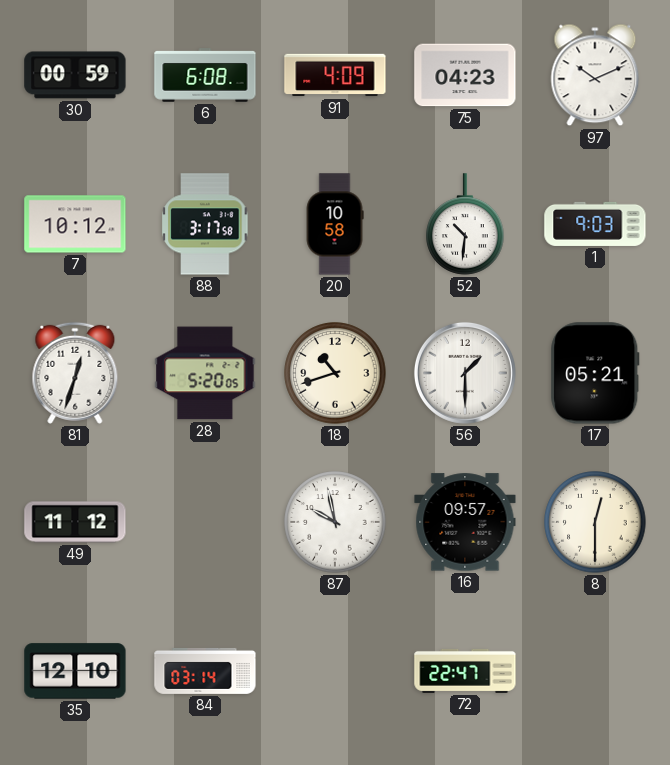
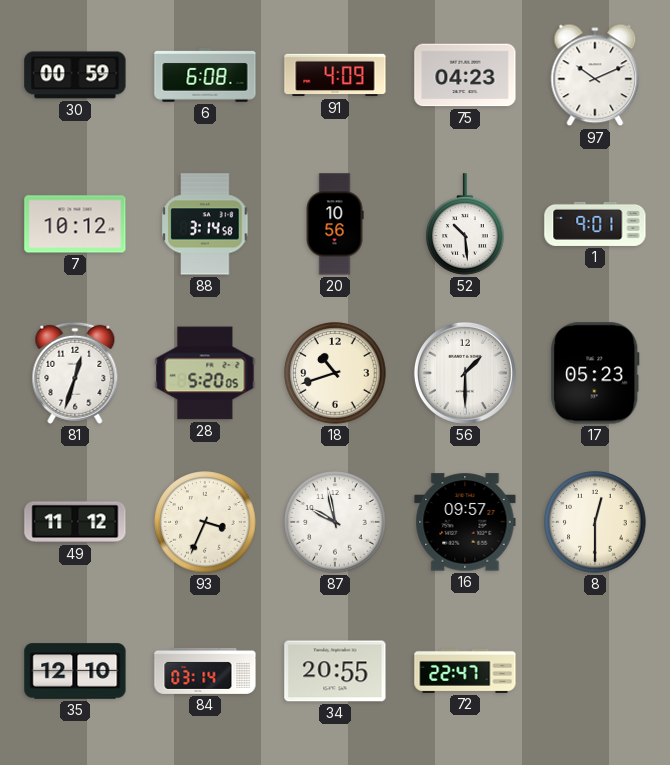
88: 3:17 -> 3:14 (205, 224)
20: 10:58 -> 10:56 (335, 224)
52: 10:31 -> 10:29 (465, 224)
1: 9:03 -> 9:01 (595, 224)
17: 05:21 -> 05:23 (595, 373)
93: none -> 3:34 (205, 522)
34: none -> 20:55 (335, 671)
